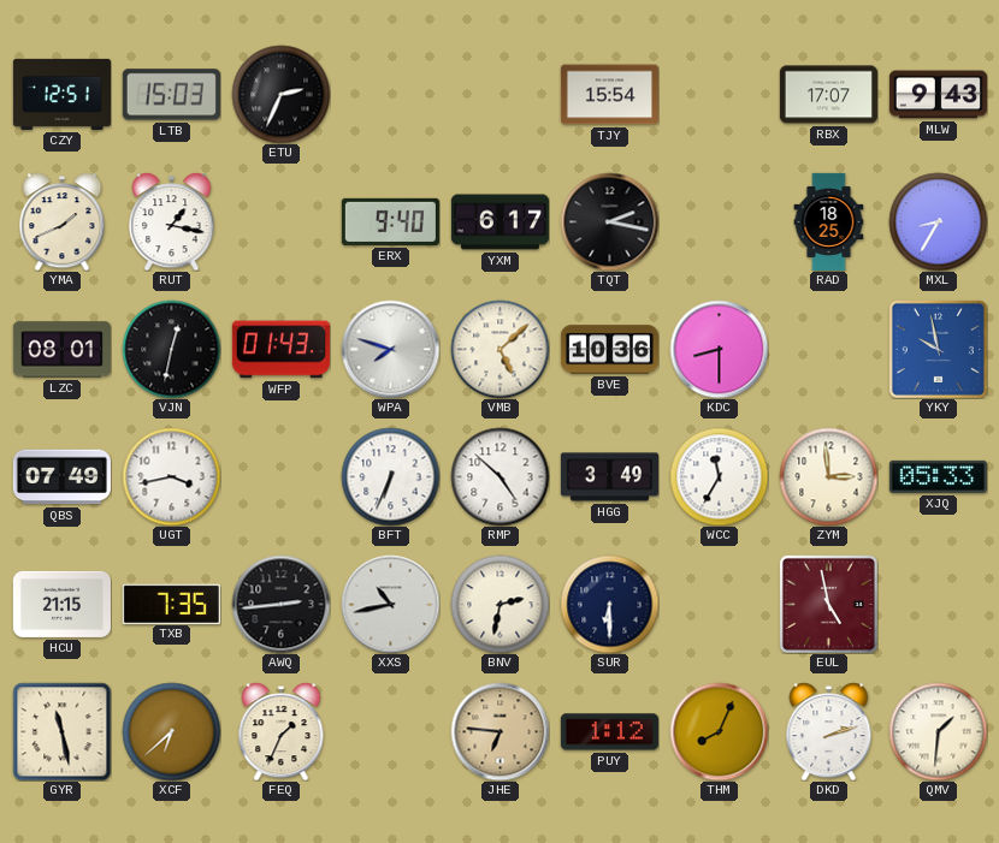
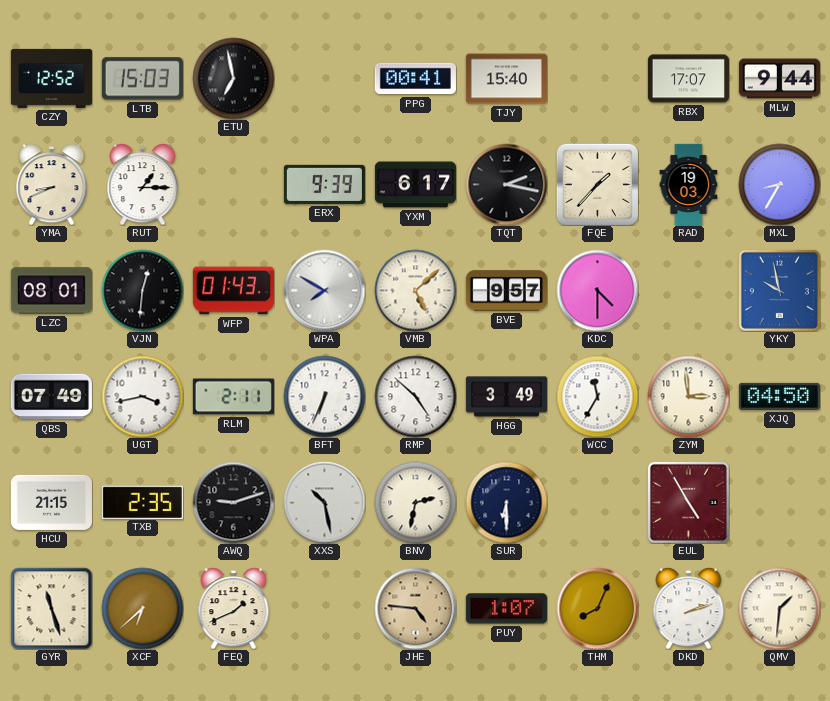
CZY: 12:51 -> 12:52 (51, 78)
ETU: 2:34 -> 6:58 (233, 78)
PPG: none -> 00:41 (415, 79)
TJY: 15:54 -> 15:40 (506, 79)
MLW: 9:43 -> 9:44 (779, 79)
YMA: 1:41 -> 8:41 (52, 184)
RUT: 1:17 -> 1:15 (143, 184)
ERX: 9:40 -> 9:39 (324, 184)
FQE: none -> 1:37 (597, 184)
RAD: 18:25 -> 19:03 (689, 184)
VJN: 12:32 -> 12:31 (142, 290)
WPA: 7:48 -> 7:50 (324, 290)
BVE: 10:36 -> 9:57 (506, 291)
KDC: 8:30 -> 4:30 (597, 290)
RLM: none -> 2:11 (233, 397)
XJQ: 05:33 -> 04:50 (779, 396)
TXB: 7:35 -> 2:35 (142, 502)
AWQ: 2:44 -> 9:12 (233, 502)
XXS: 10:43 -> 10:28 (324, 502)
EUL: 4:58 -> 4:55 (688, 502)
GYR: 11:28 -> 11:27 (51, 608)
FEQ: 1:34 -> 1:41 (234, 608)
JHE: 6:46 -> 4:46 (415, 608)
PUY: 1:12 -> 1:07 (506, 609)
